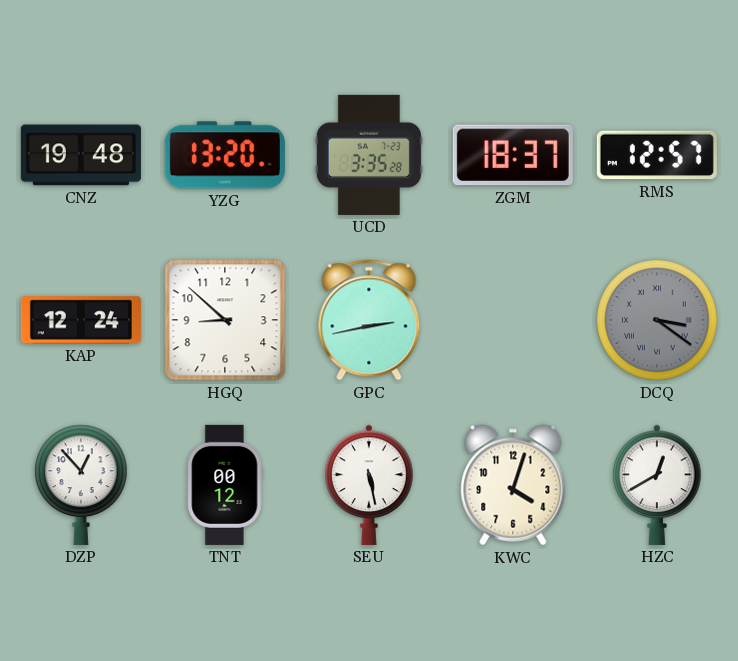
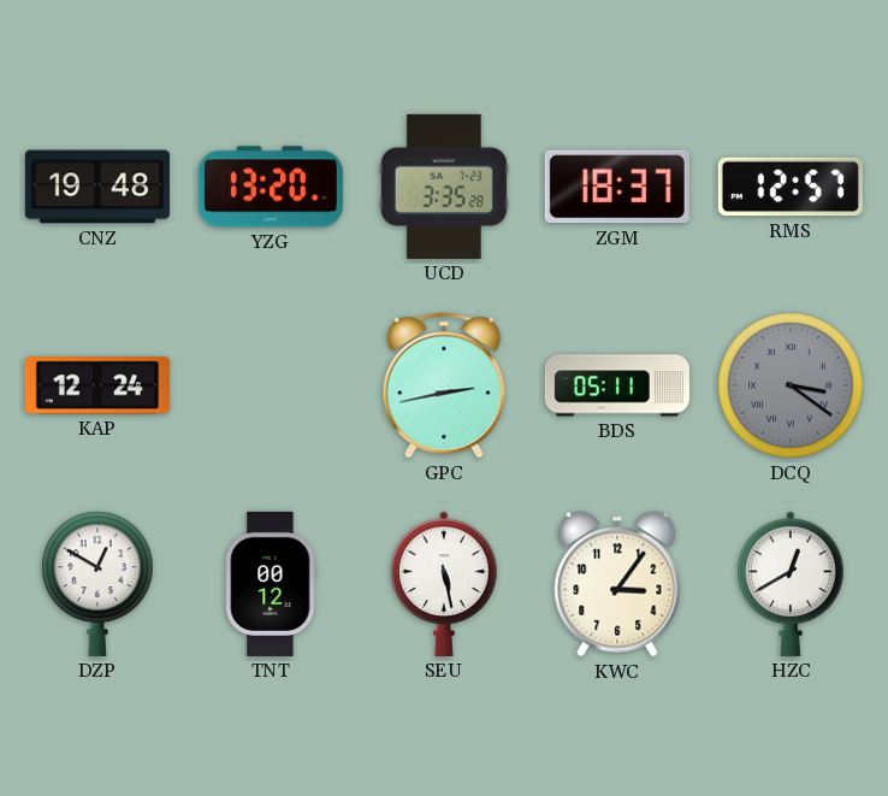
HGQ: 8:52 -> none (225, 320)
BDS: none -> 05:11 (617, 385)
DZP: 12:53 -> 12:50 (97, 584)
KWC: 4:03 -> 3:06 (617, 584)
